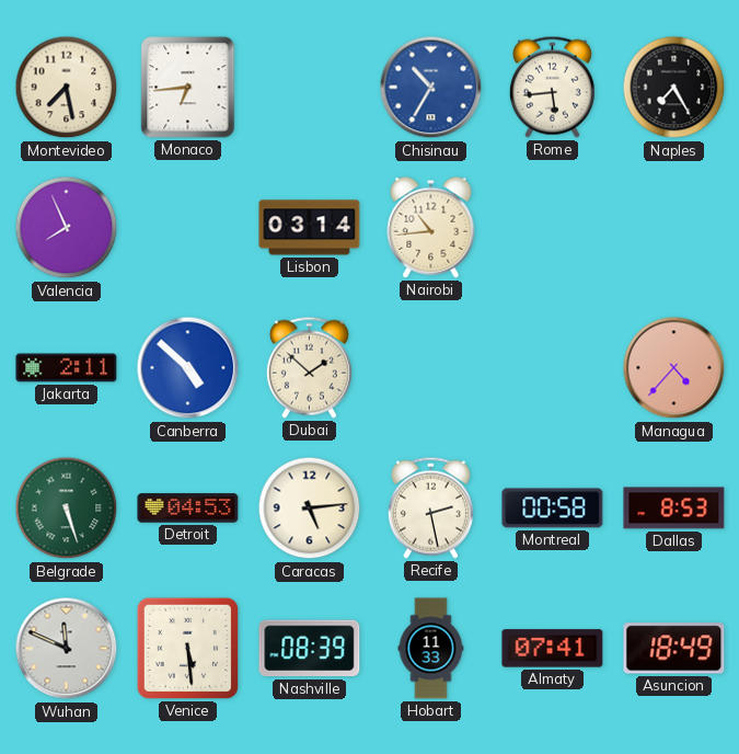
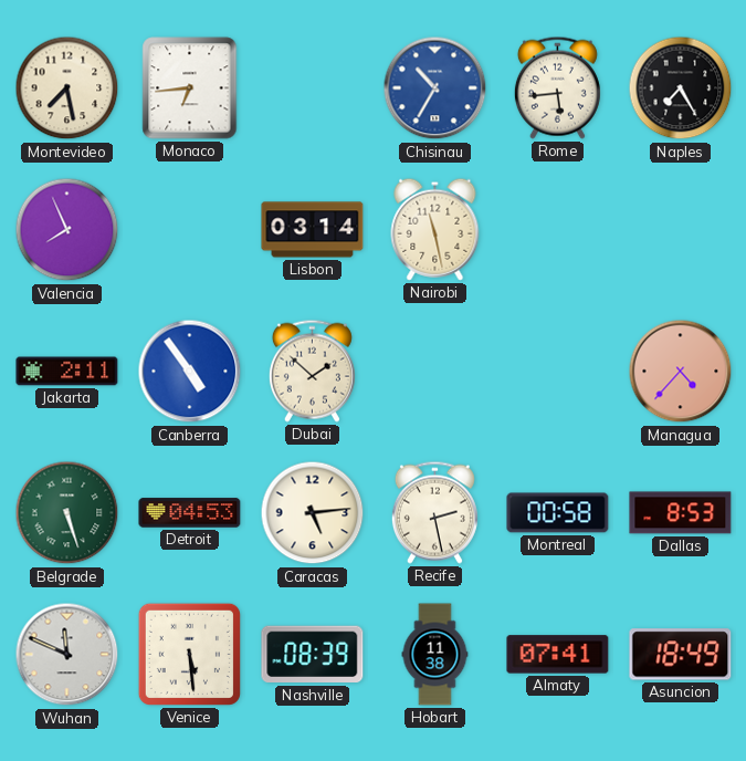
Nairobi: 10:44 -> 11:28 (435, 229)
Canberra: 4:52 -> 4:54 (190, 372)
Hobart: 11:33 -> 11:38 (435, 655)
